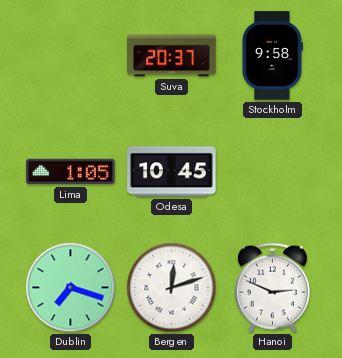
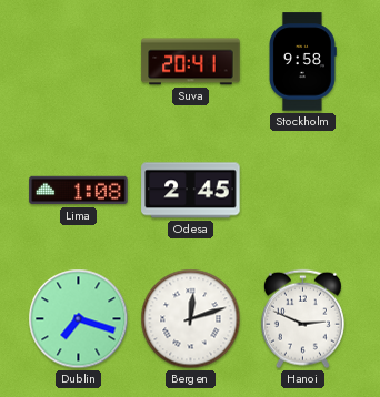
Suva: 20:37 -> 20:41 (191, 62)
Lima: 1:05 -> 1:08 (79, 191)
Odesa: 10:45 -> 2:45 (191, 191)
